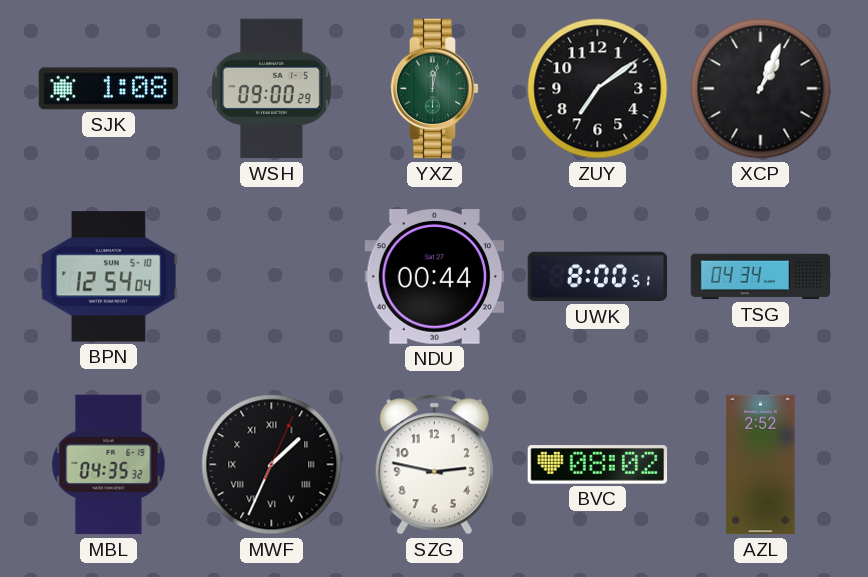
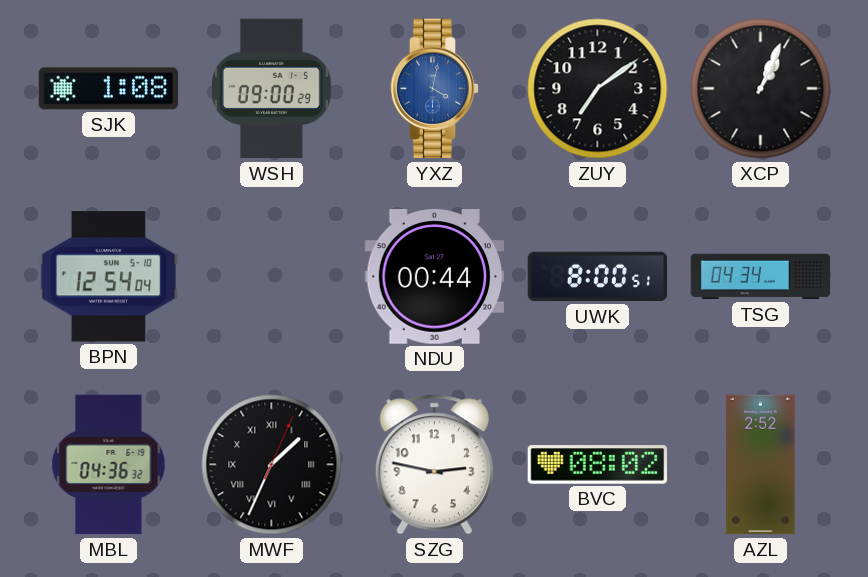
YXZ: 12:02 -> 4:02 (435, 89)
YXZ dial: green -> blue (435, 89)
MBL: 04:35 -> 04:36 (109, 465)
